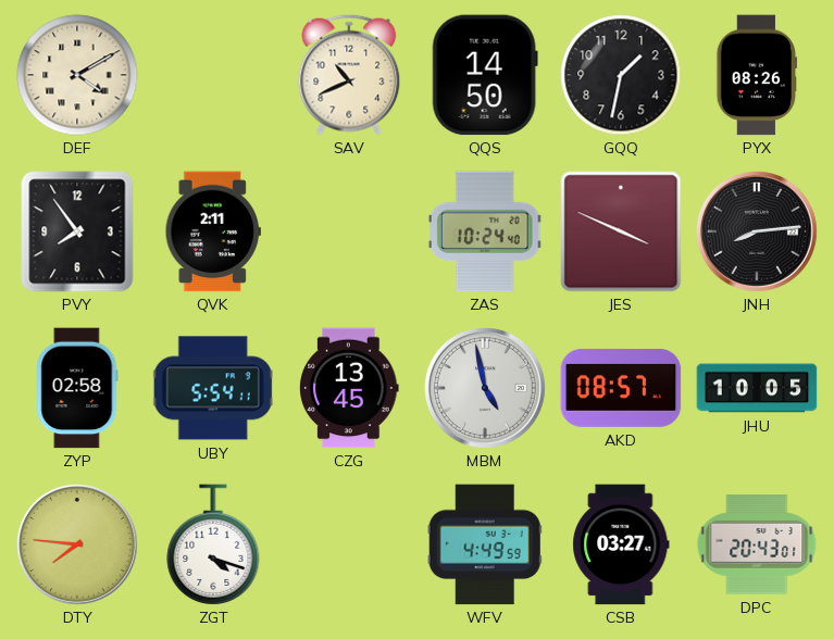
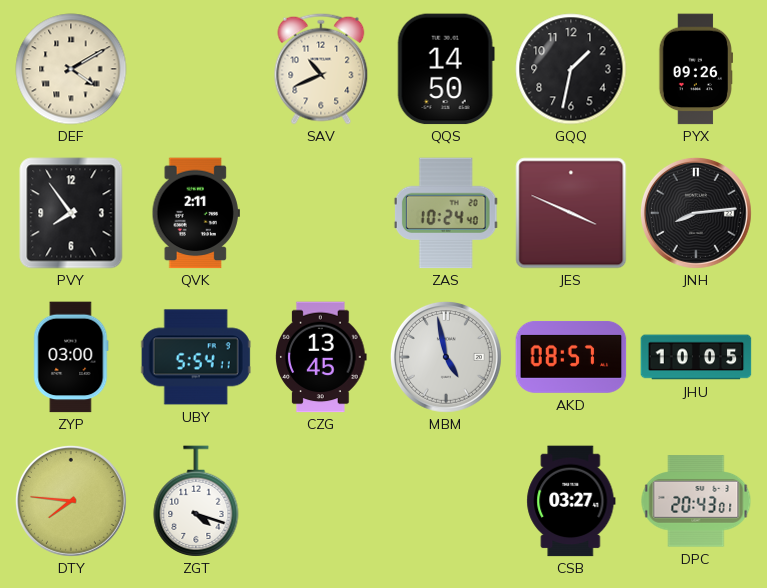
PYX: 08:26 -> 09:26 (695, 69)
ZYP: 02:58 -> 03:00 (71, 357)
WFV: 4:49 -> none (485, 544)
